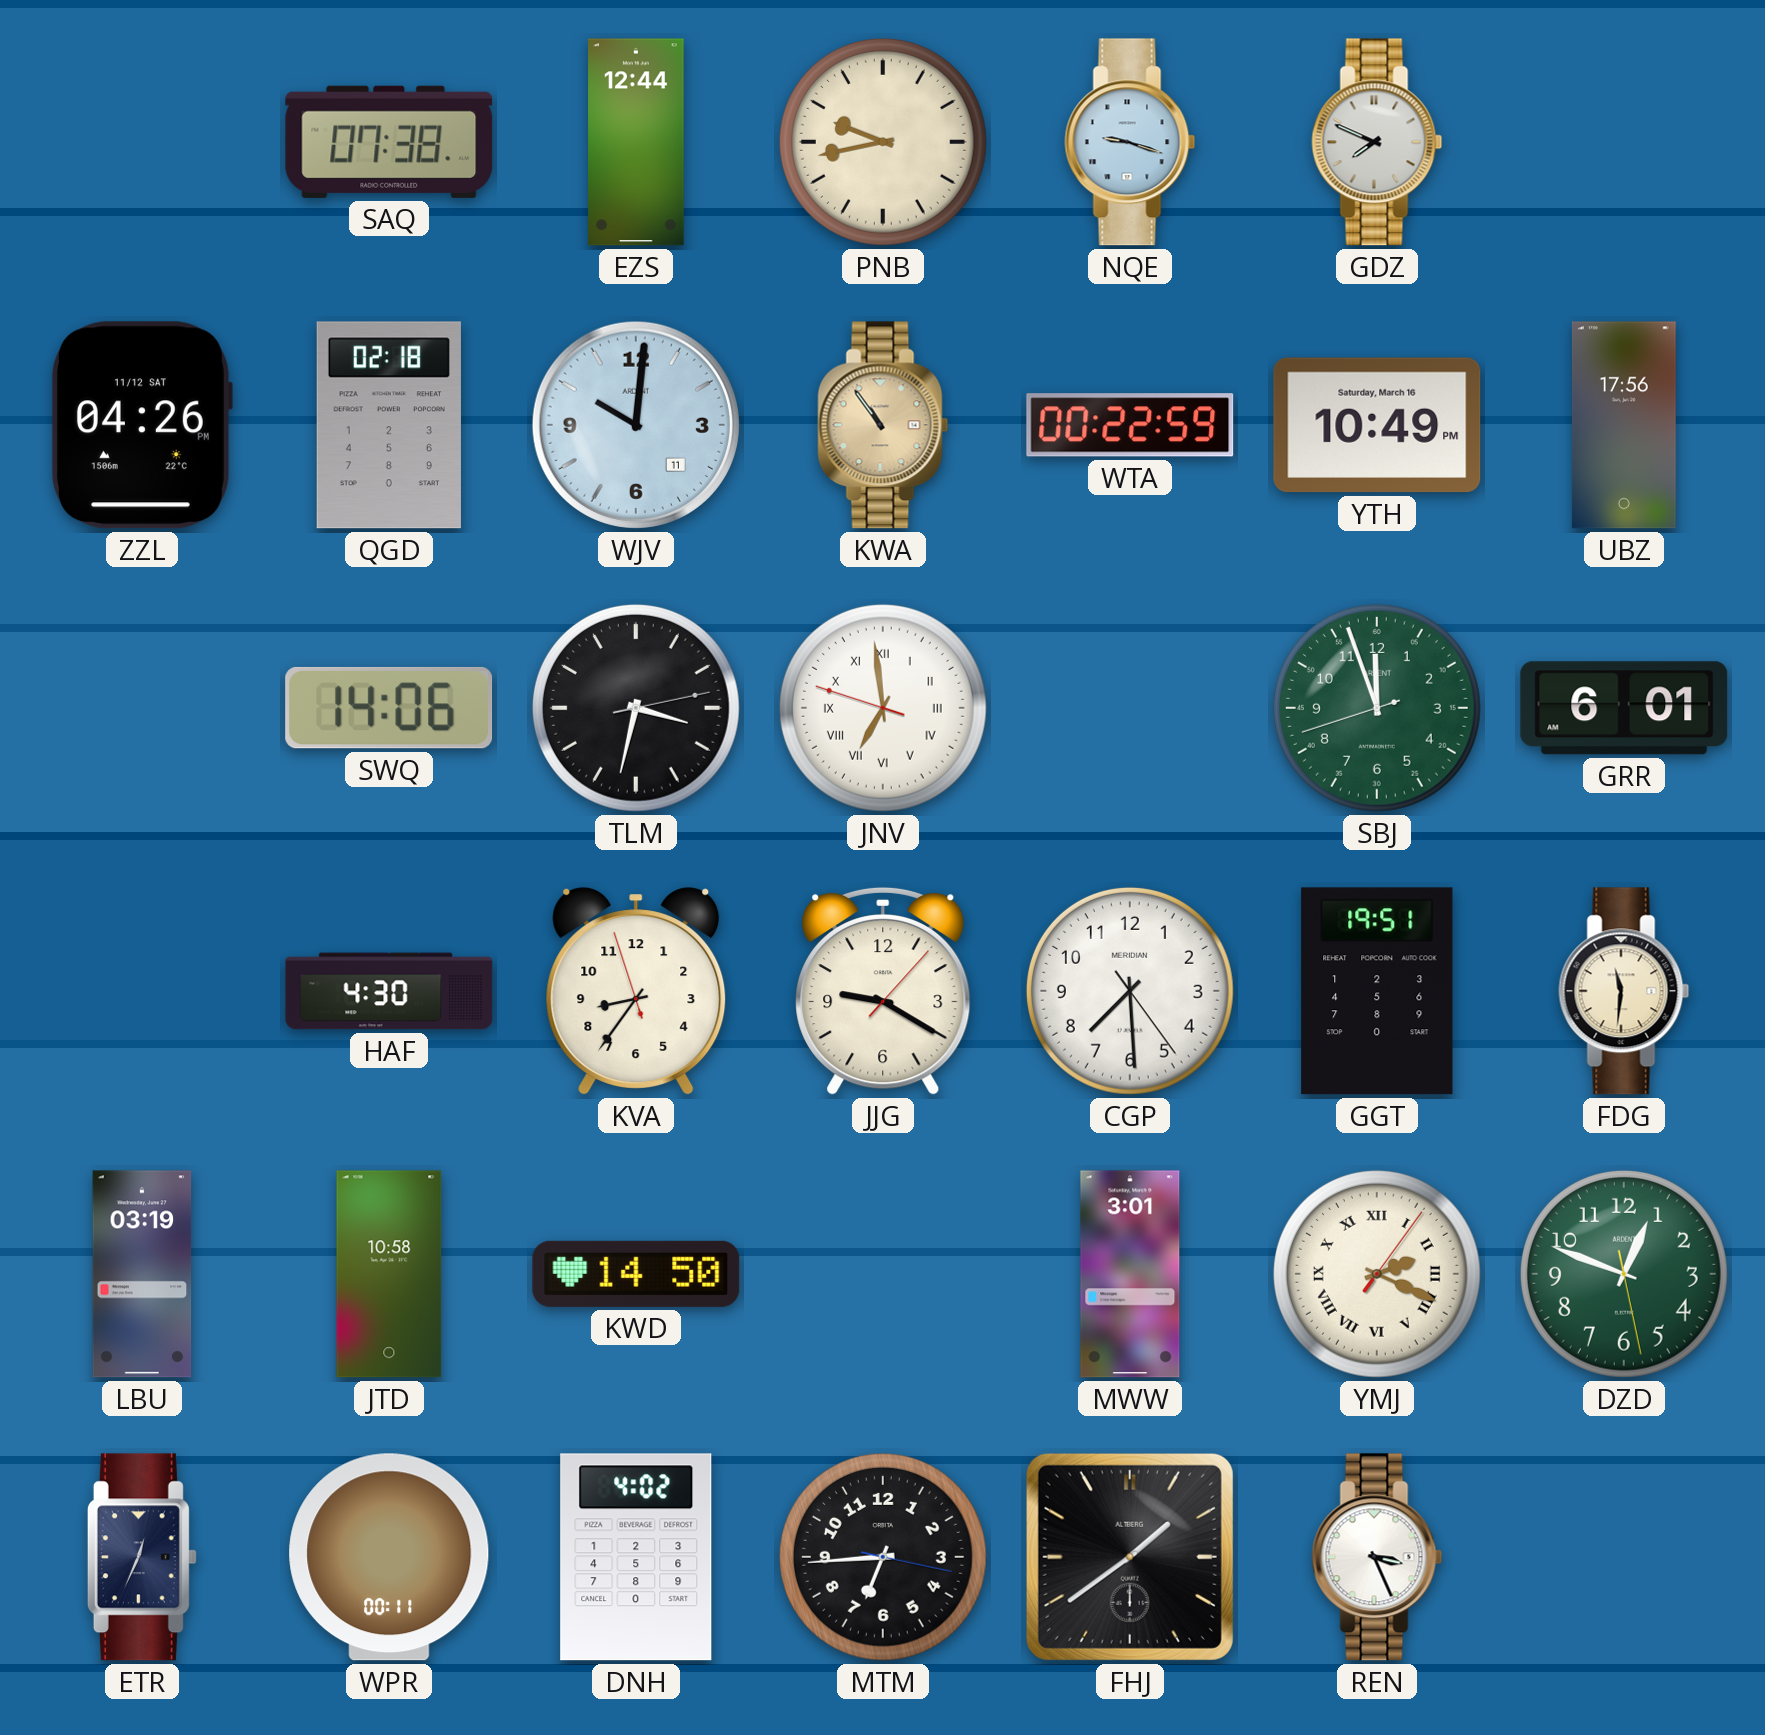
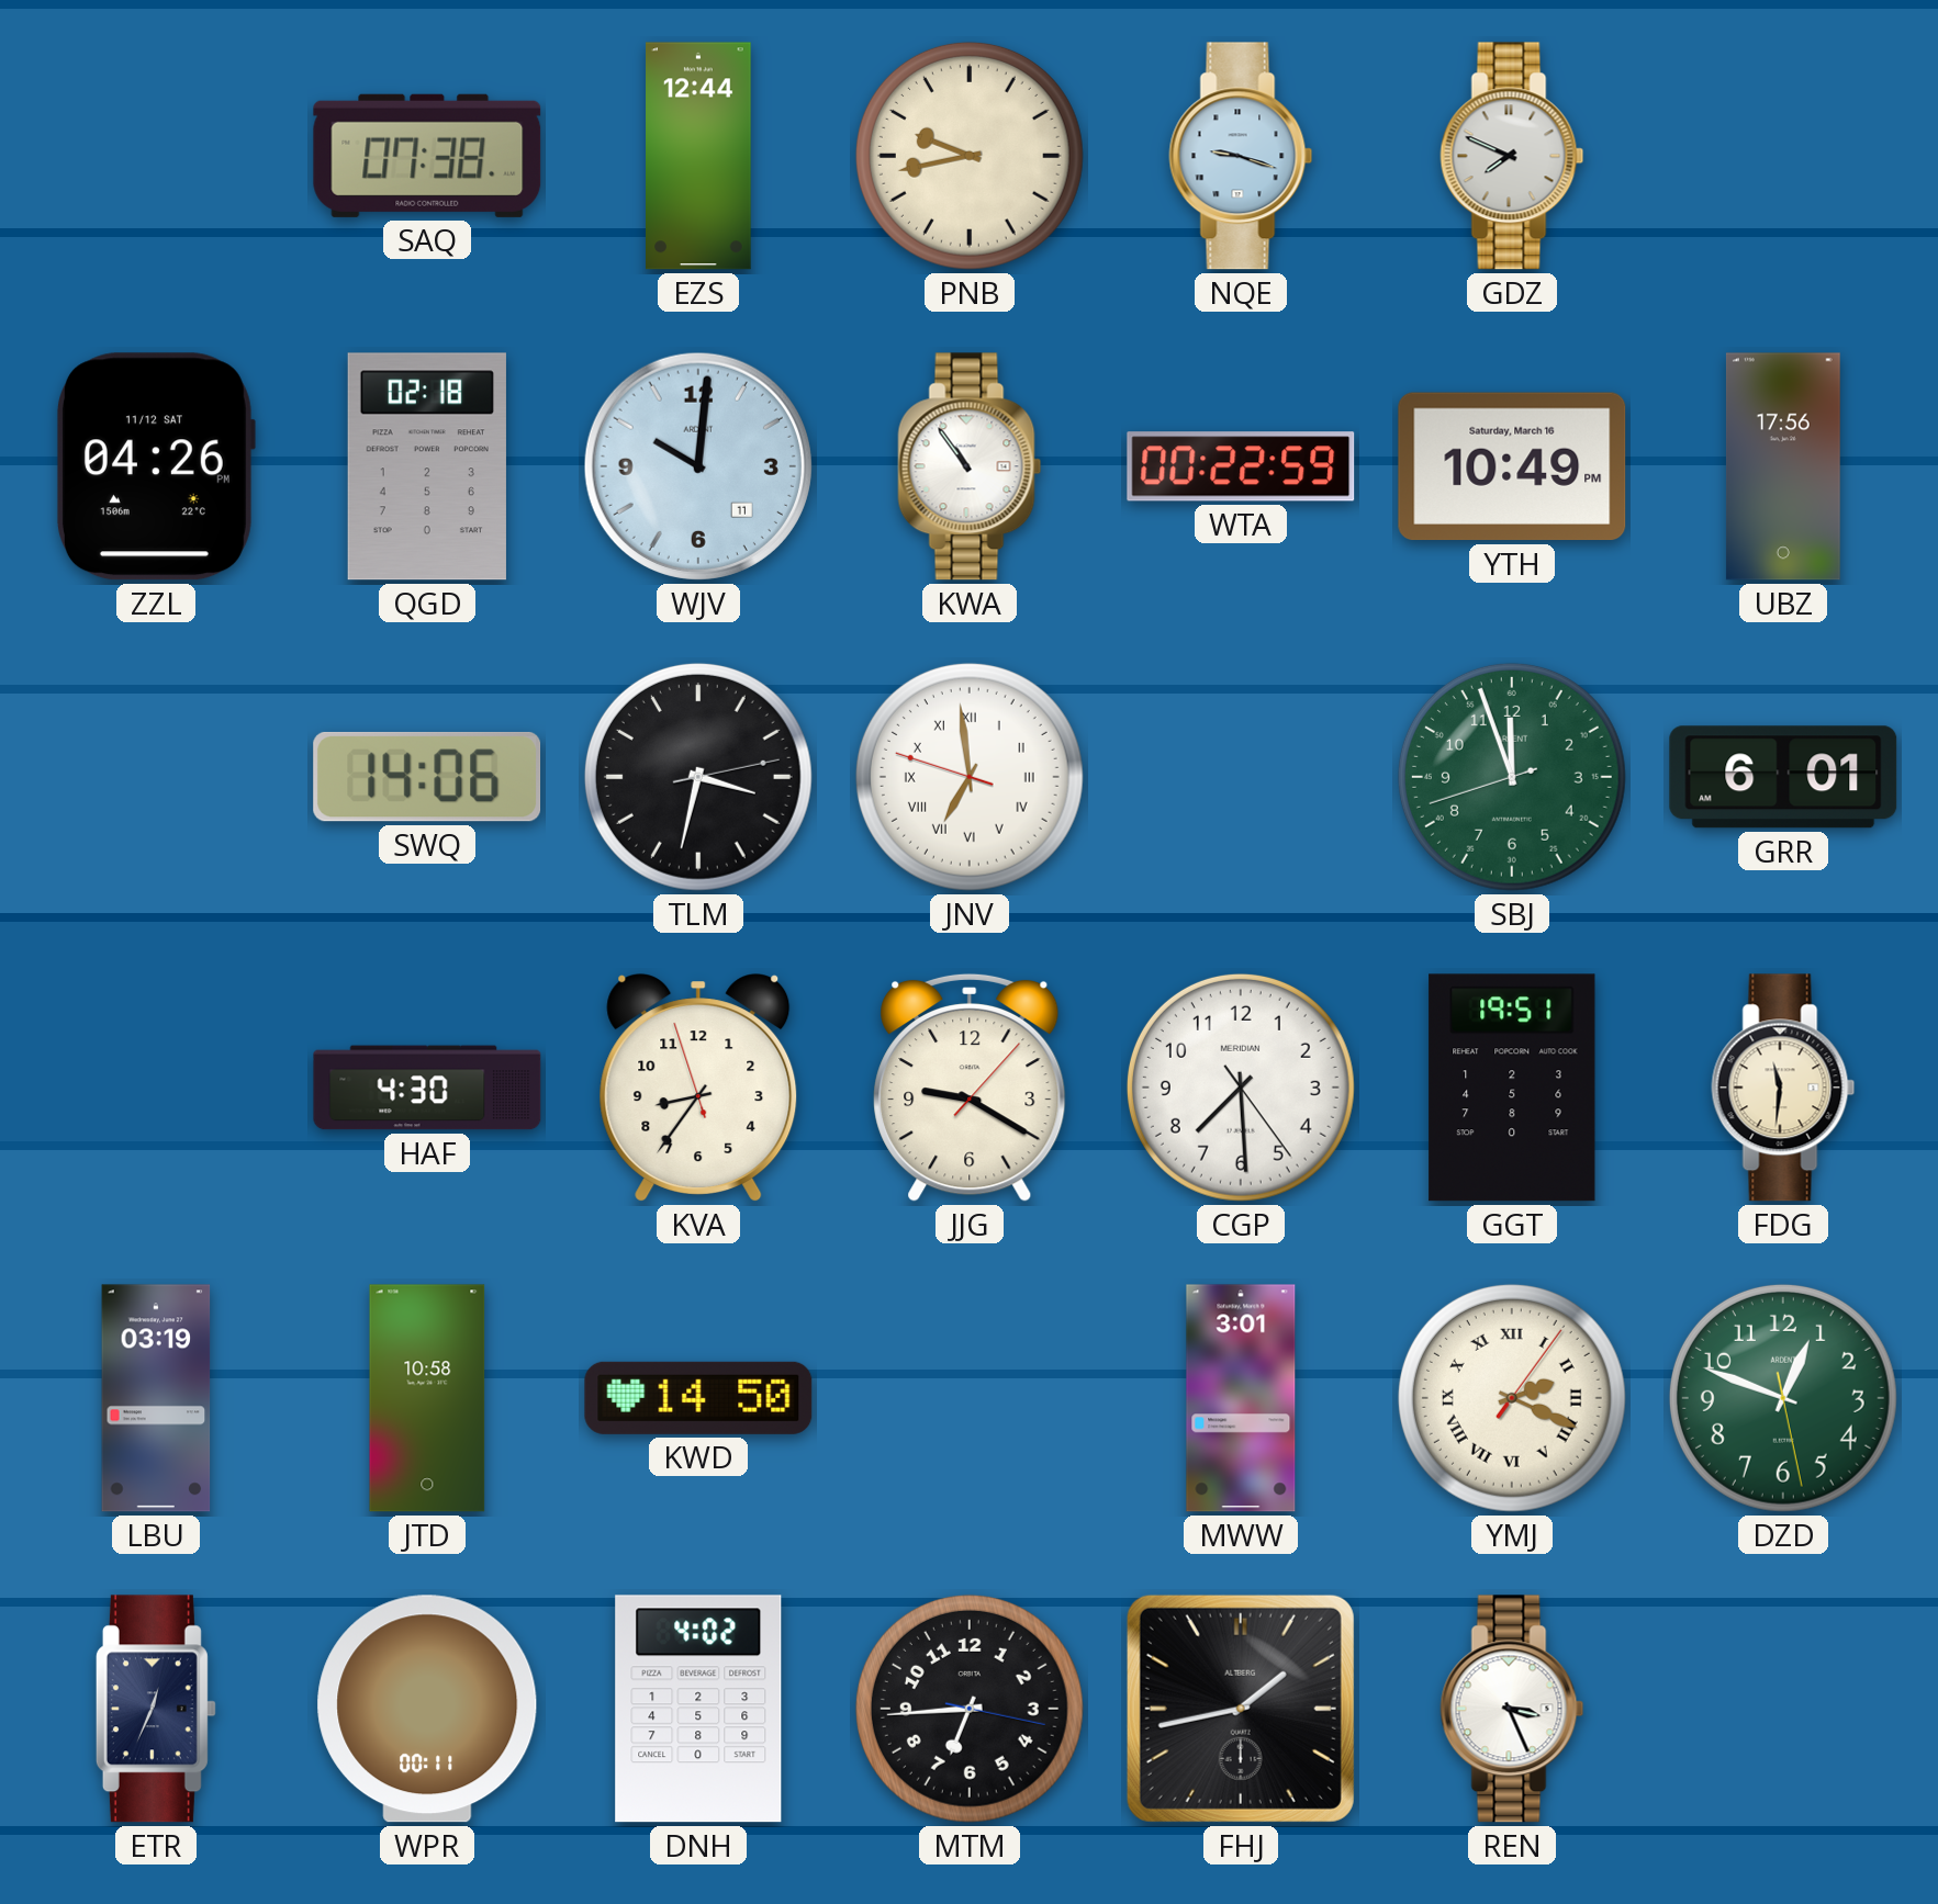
KWA dial: champagne -> white (970, 466)
FHJ: 1:39 -> 1:43 (1241, 1709)
